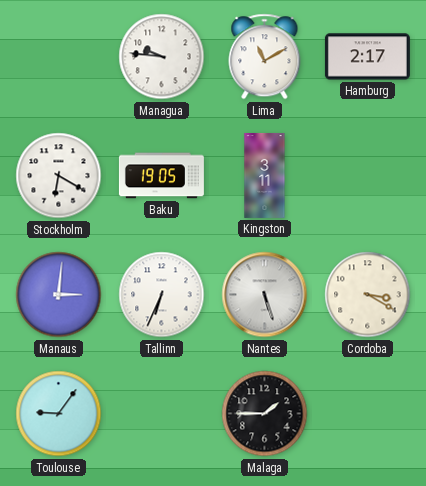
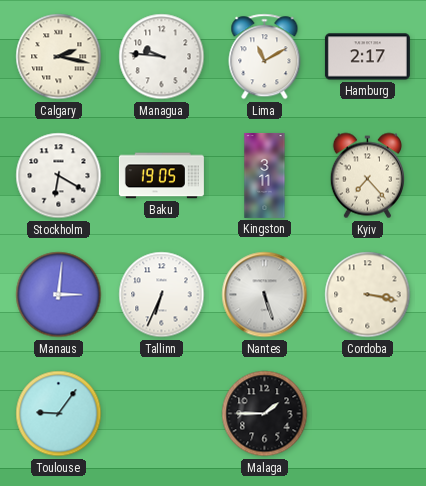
Calgary: none -> 2:17 (59, 57)
Kyiv: none -> 7:23 (367, 176)
Cordoba: 3:20 -> 3:17 (368, 295)
